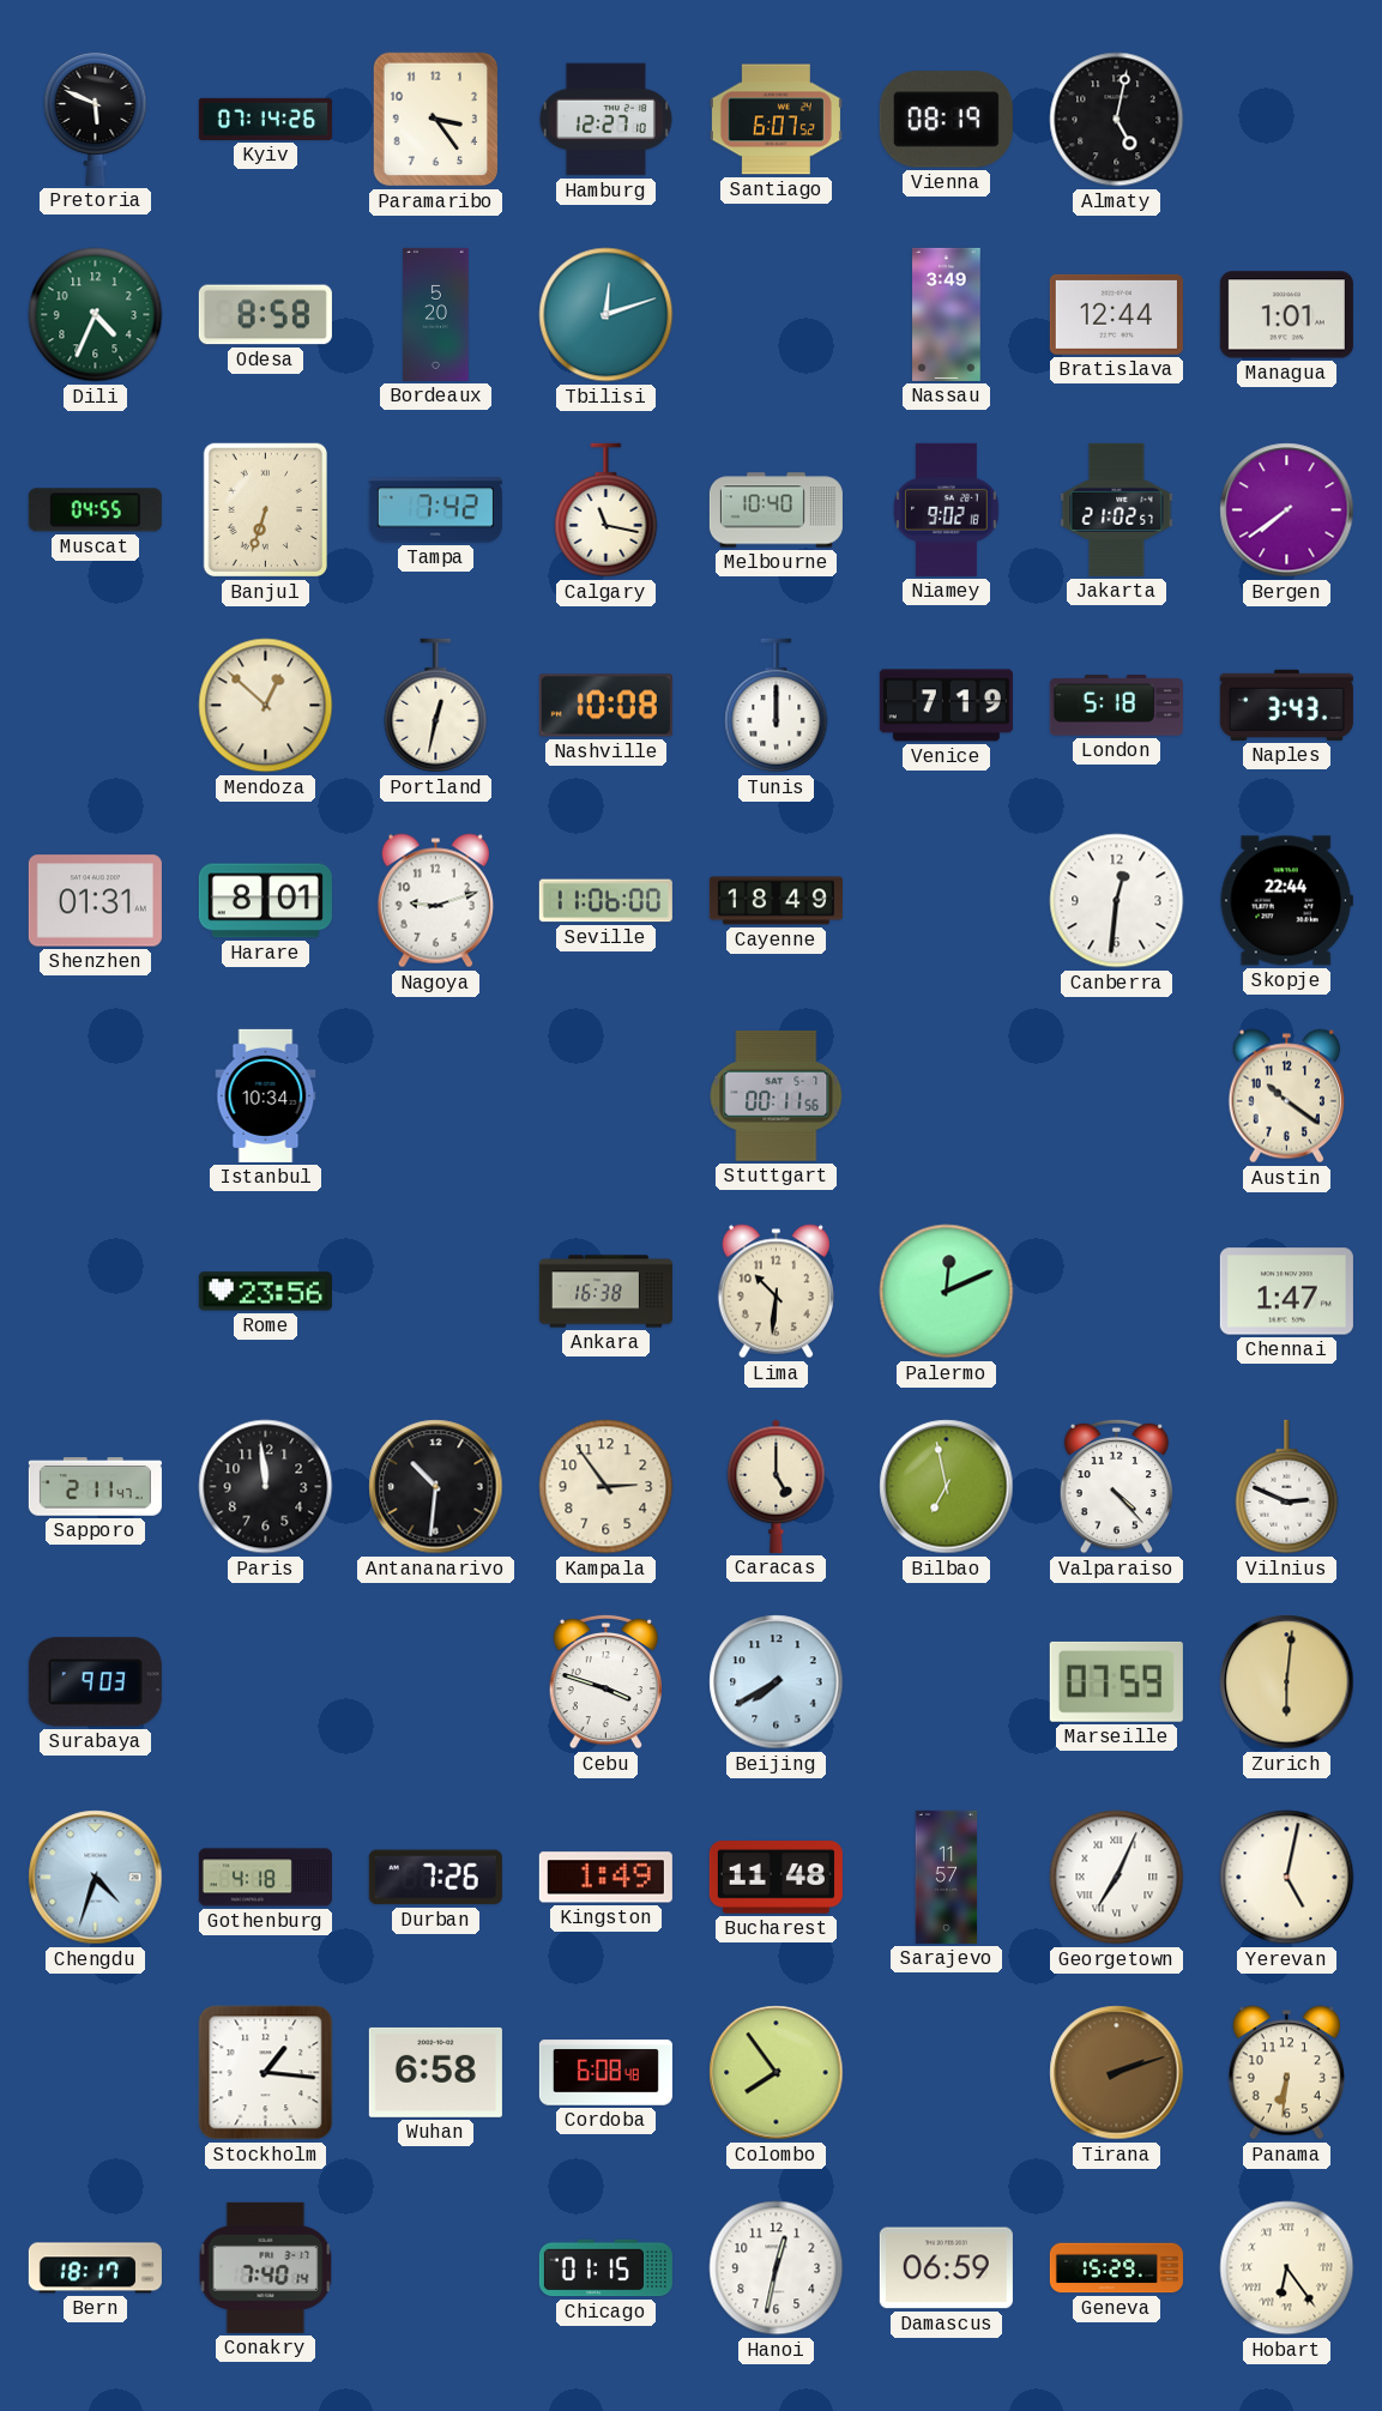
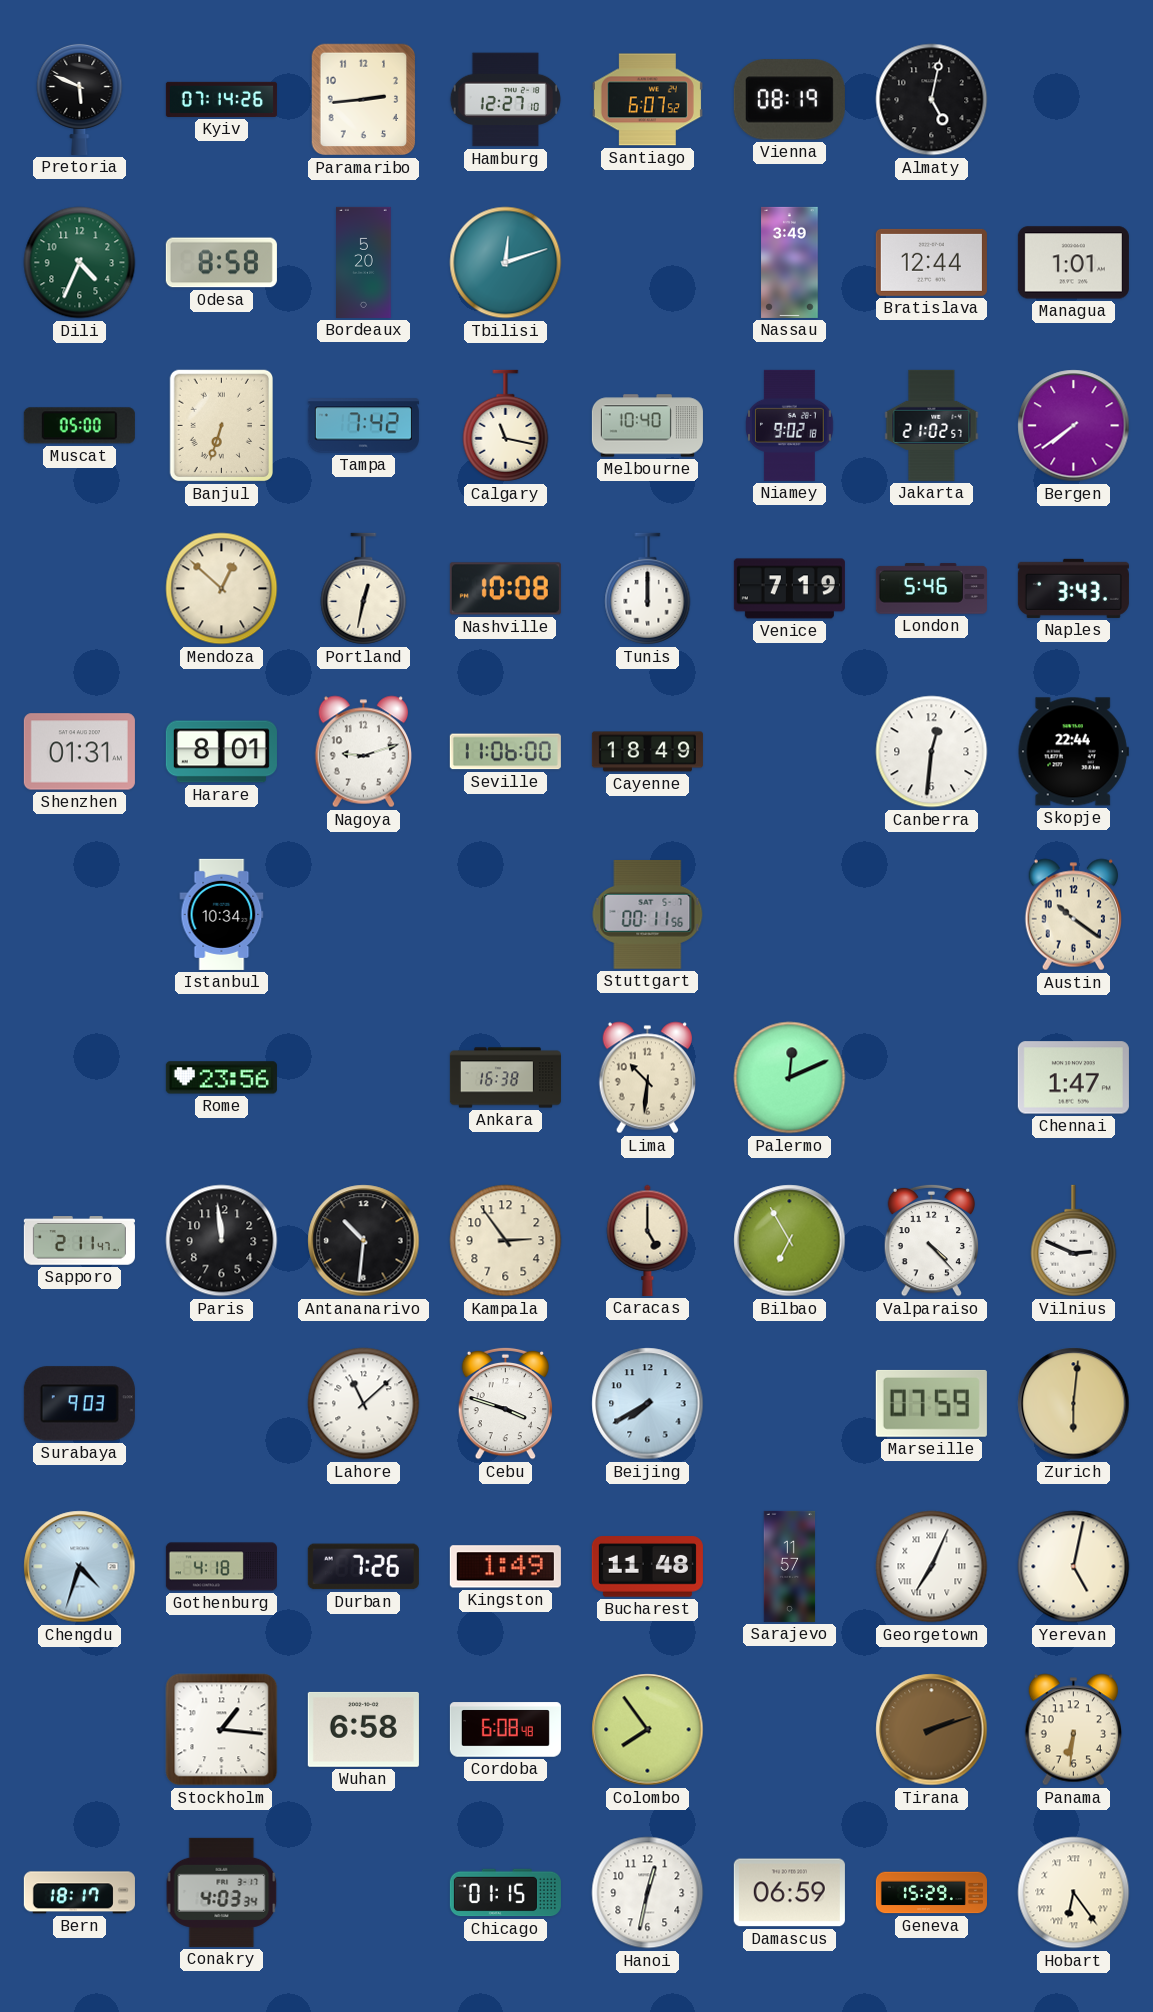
Paramaribo: 3:24 -> 2:44 (364, 100)
Muscat: 04:55 -> 05:00 (79, 426)
London: 5:18 -> 5:46 (931, 589)
Bilbao: 6:58 -> 6:55 (790, 1241)
Lahore: none -> 11:08 (364, 1404)
Conakry: 7:40 -> 4:03 (222, 1892)
